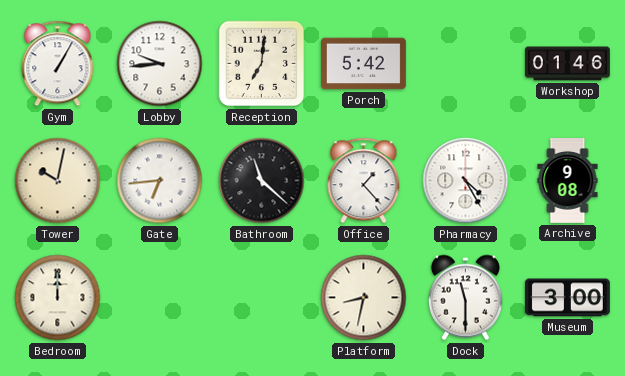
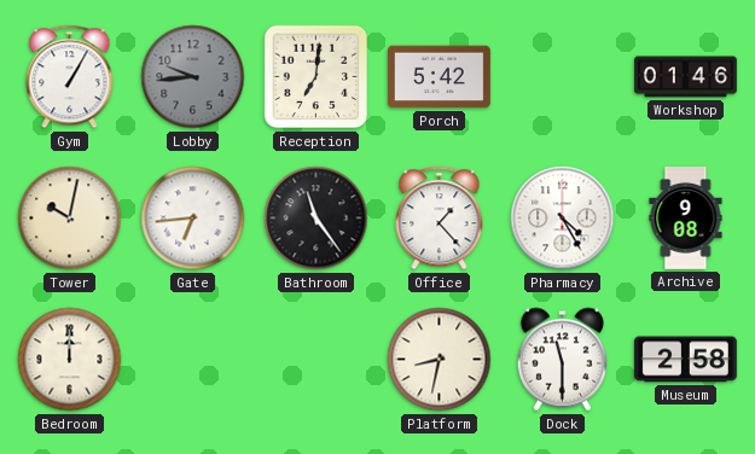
Lobby dial: white -> grey (193, 77)
Bathroom: 11:22 -> 11:24 (316, 219)
Museum: 3:00 -> 2:58 (685, 360)
